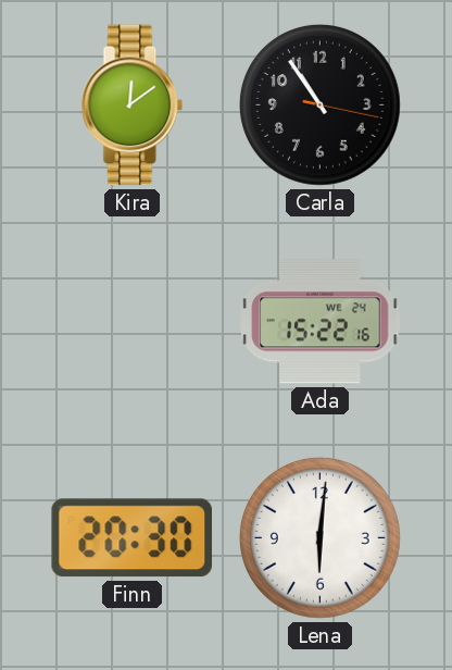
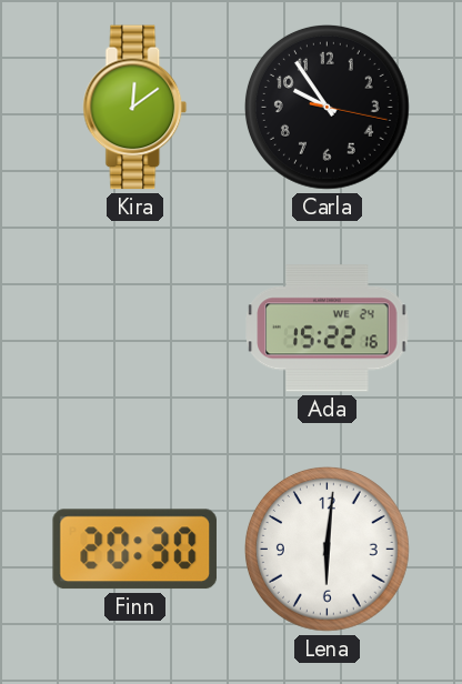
Carla: 10:54 -> 9:54 (328, 108)
